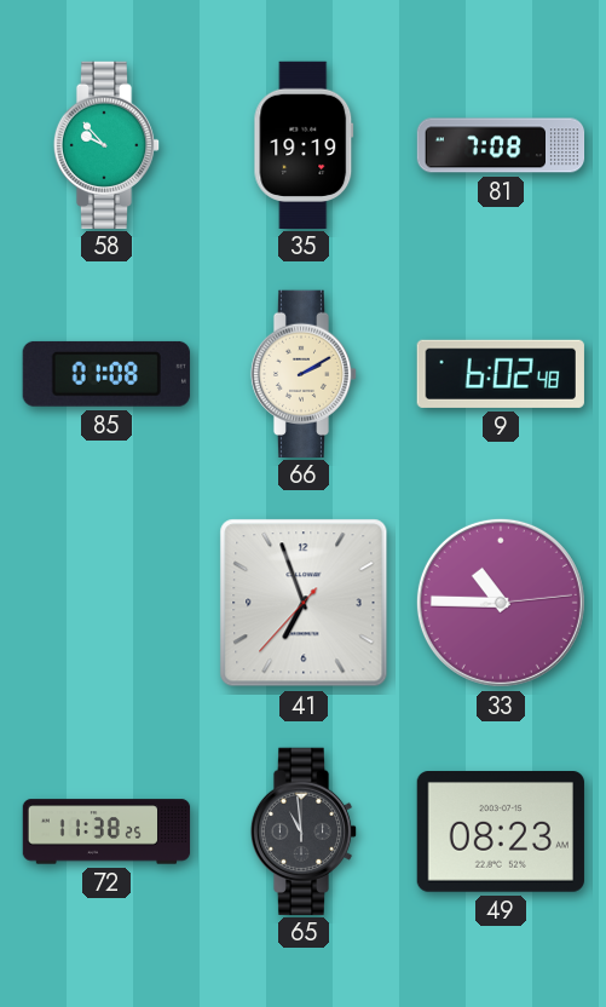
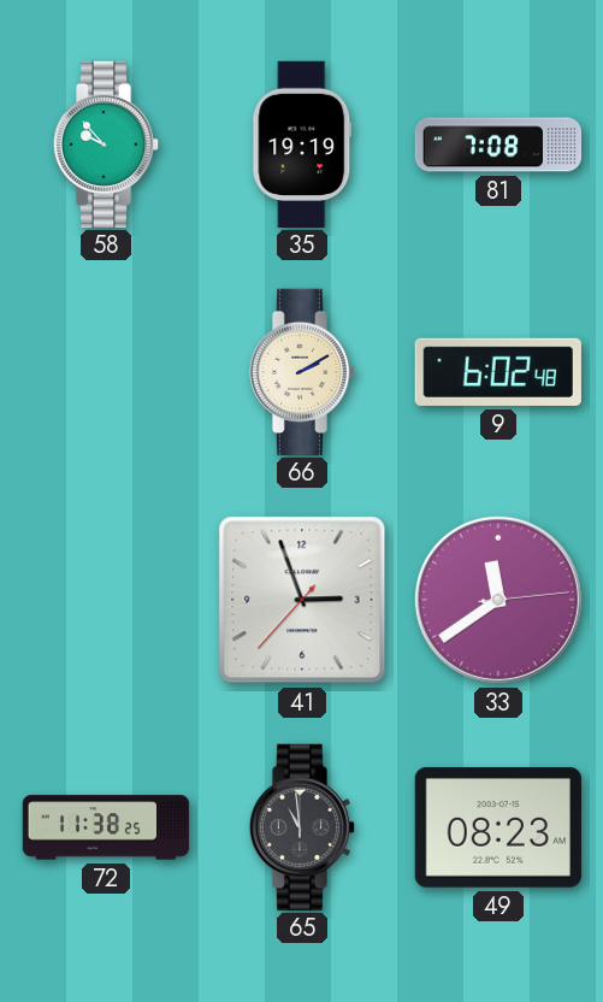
85: 01:08 -> none (106, 374)
41: 6:56 -> 2:56 (302, 600)
33: 10:45 -> 11:39 (498, 600)
